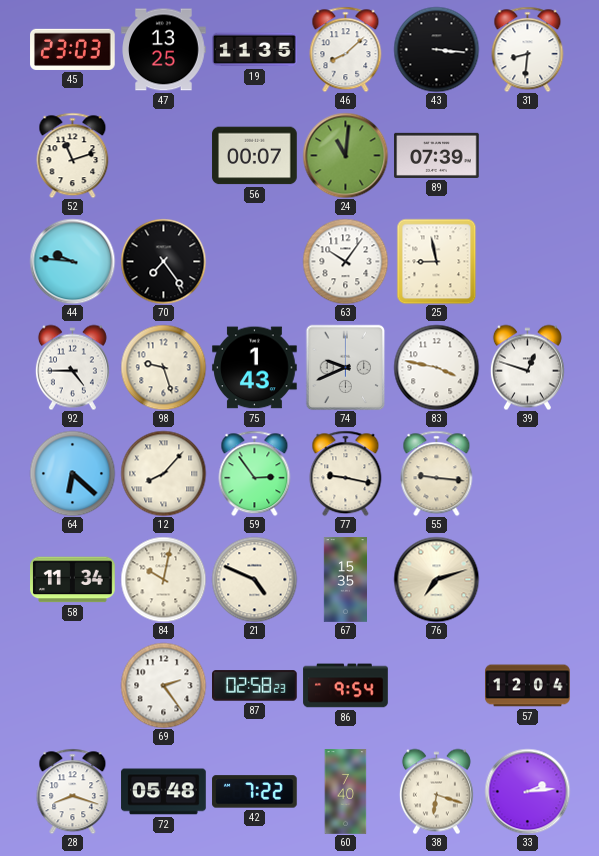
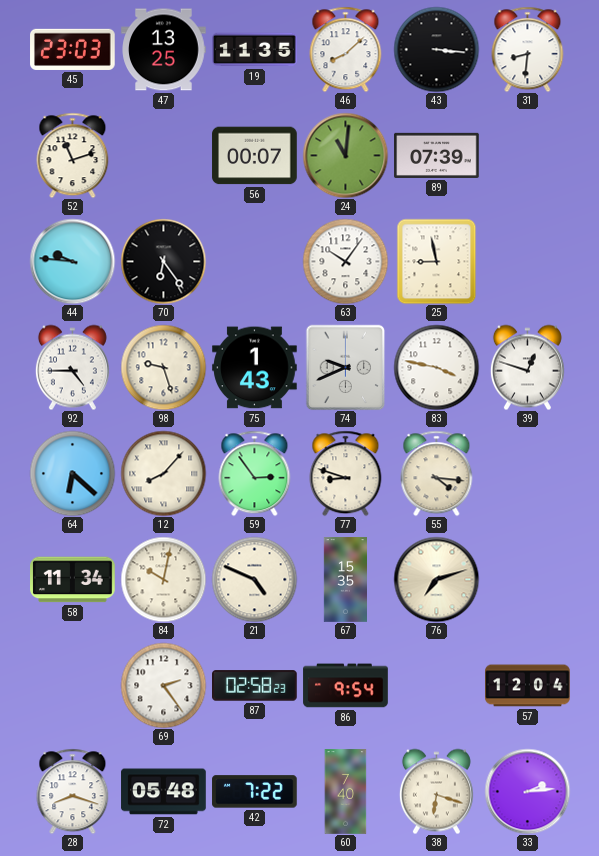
70: 7:24 -> 6:24 (163, 261)
77: 9:17 -> 8:48 (346, 473)
55: 9:16 -> 4:16 (437, 473)
